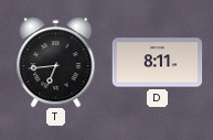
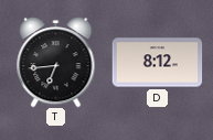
D: 8:11 -> 8:12 (157, 63)
